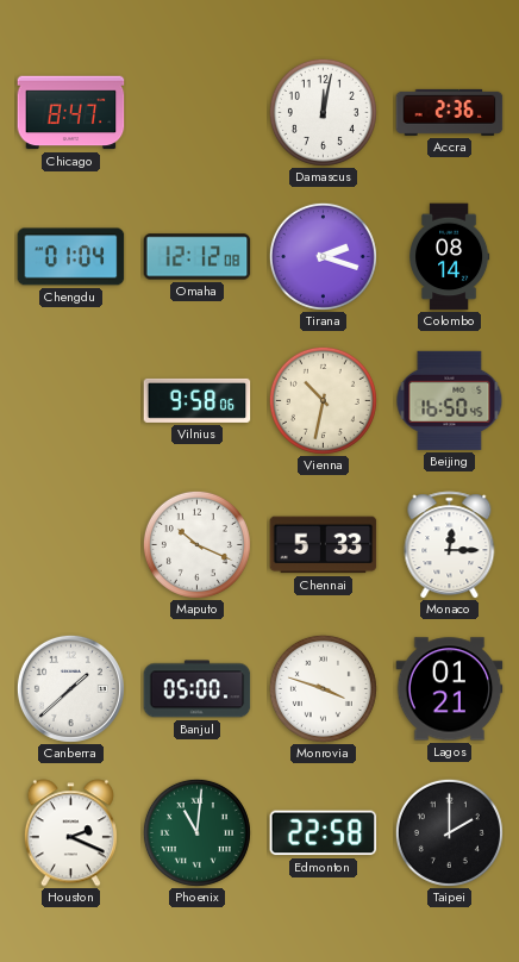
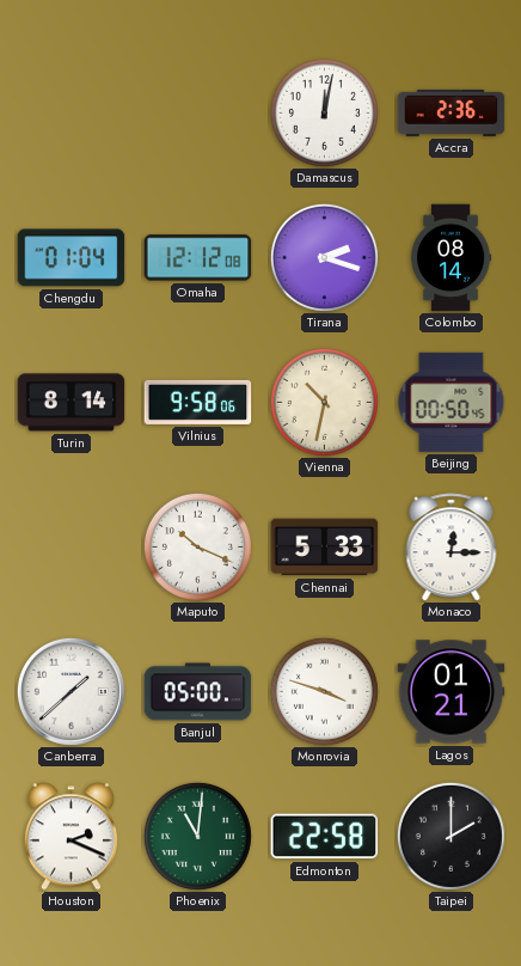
Chicago: 8:47 -> none (71, 113)
Turin: none -> 8:14 (72, 403)
Beijing: 16:50 -> 00:50 (452, 402)
